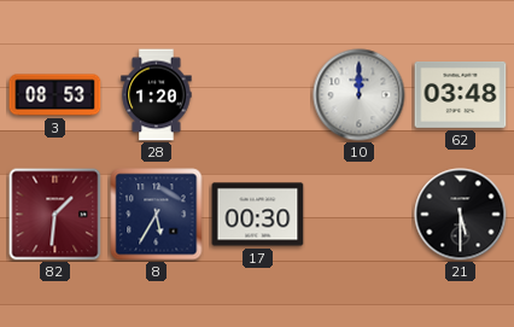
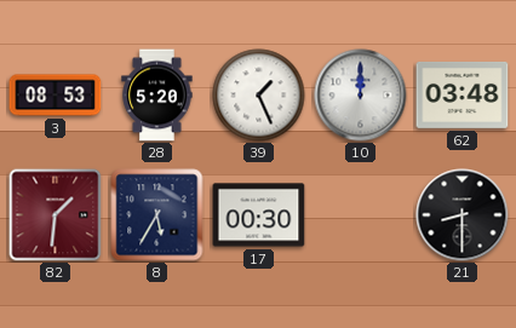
28: 1:20 -> 5:20 (157, 96)
39: none -> 1:26 (259, 96)
21: 5:30 -> 8:30 (463, 215)
